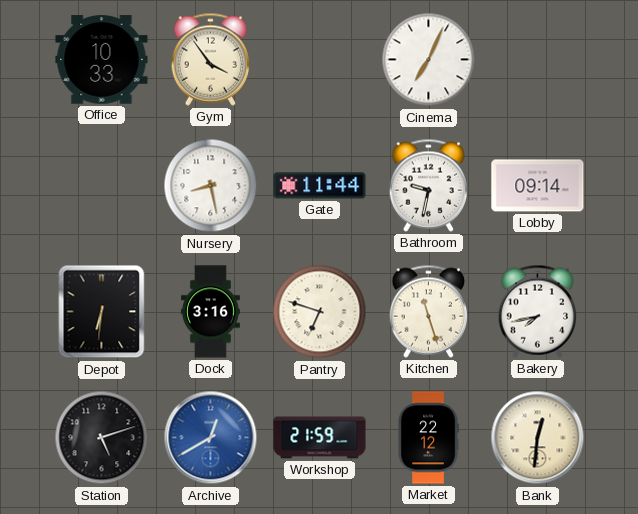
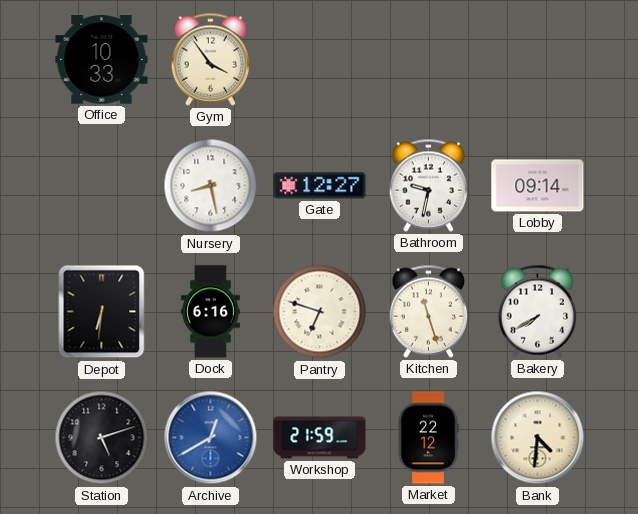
Cinema: 7:04 -> none (429, 60)
Gate: 11:44 -> 12:27 (320, 186)
Dock: 3:16 -> 6:16 (210, 312)
Bakery: 7:43 -> 7:40 (538, 311)
Bank: 12:31 -> 4:31 (538, 438)
